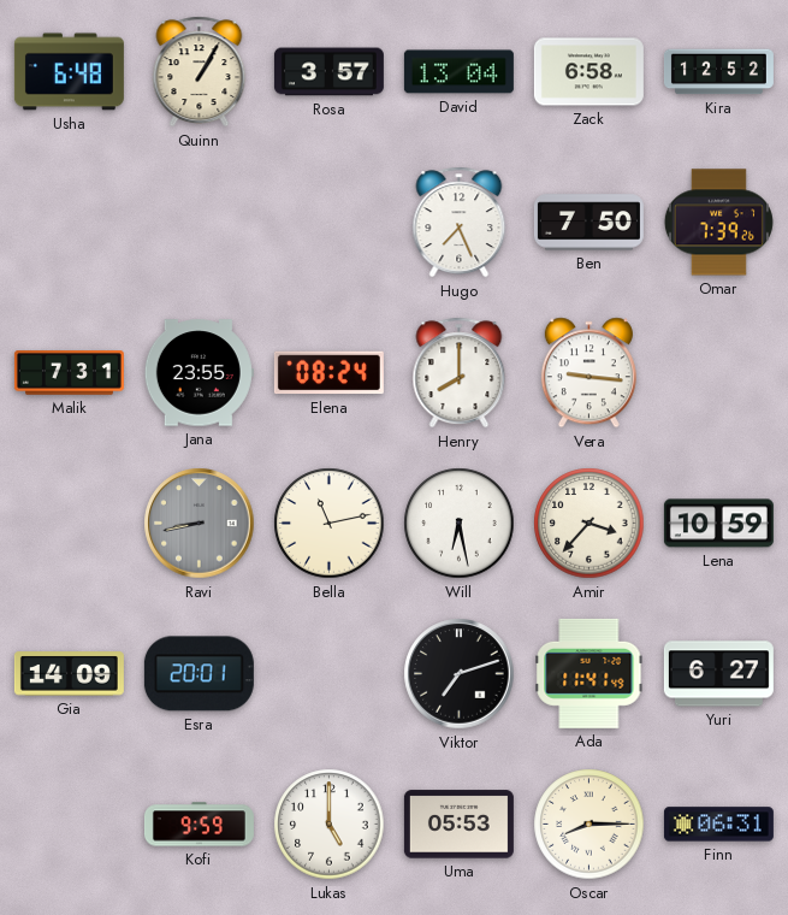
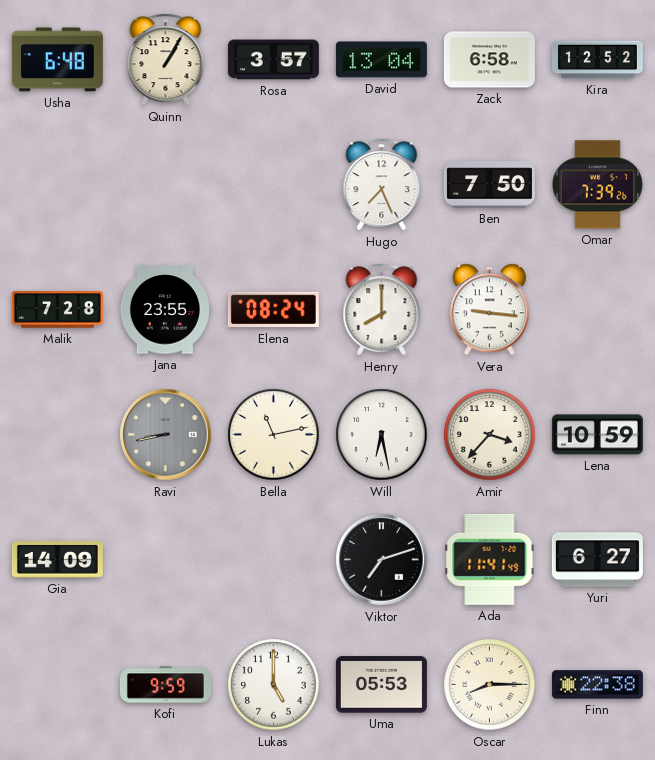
Malik: 7:31 -> 7:28 (57, 310)
Esra: 20:01 -> none (199, 674)
Finn: 06:31 -> 22:38 (597, 685)
